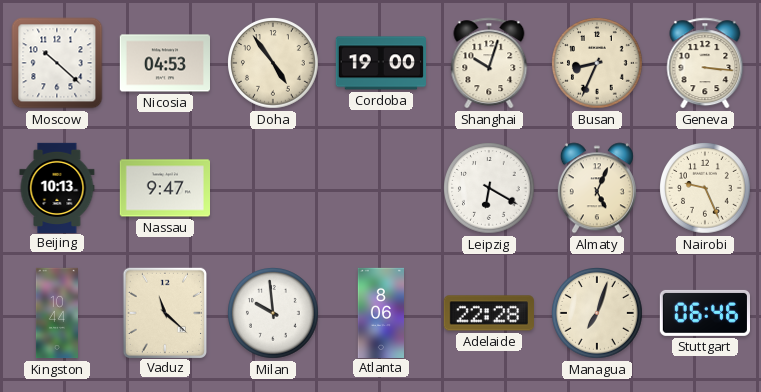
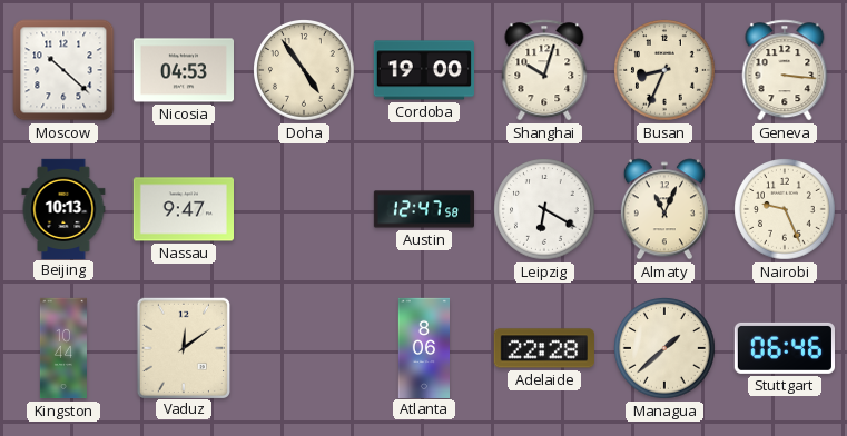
Austin: none -> 12:47 (423, 209)
Almaty: 5:04 -> 11:04 (664, 209)
Vaduz: 11:22 -> 12:09 (183, 347)
Milan: 9:59 -> none (274, 314)
Managua: 7:03 -> 1:38 (666, 349)
